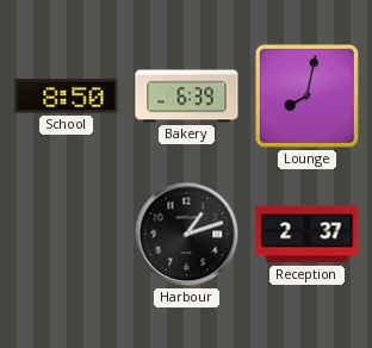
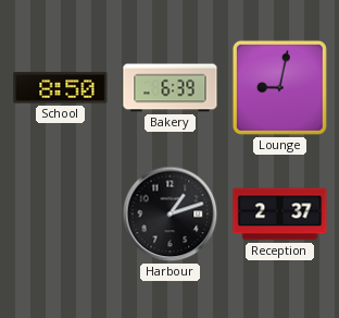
Lounge: 8:02 -> 9:02 (279, 87)
